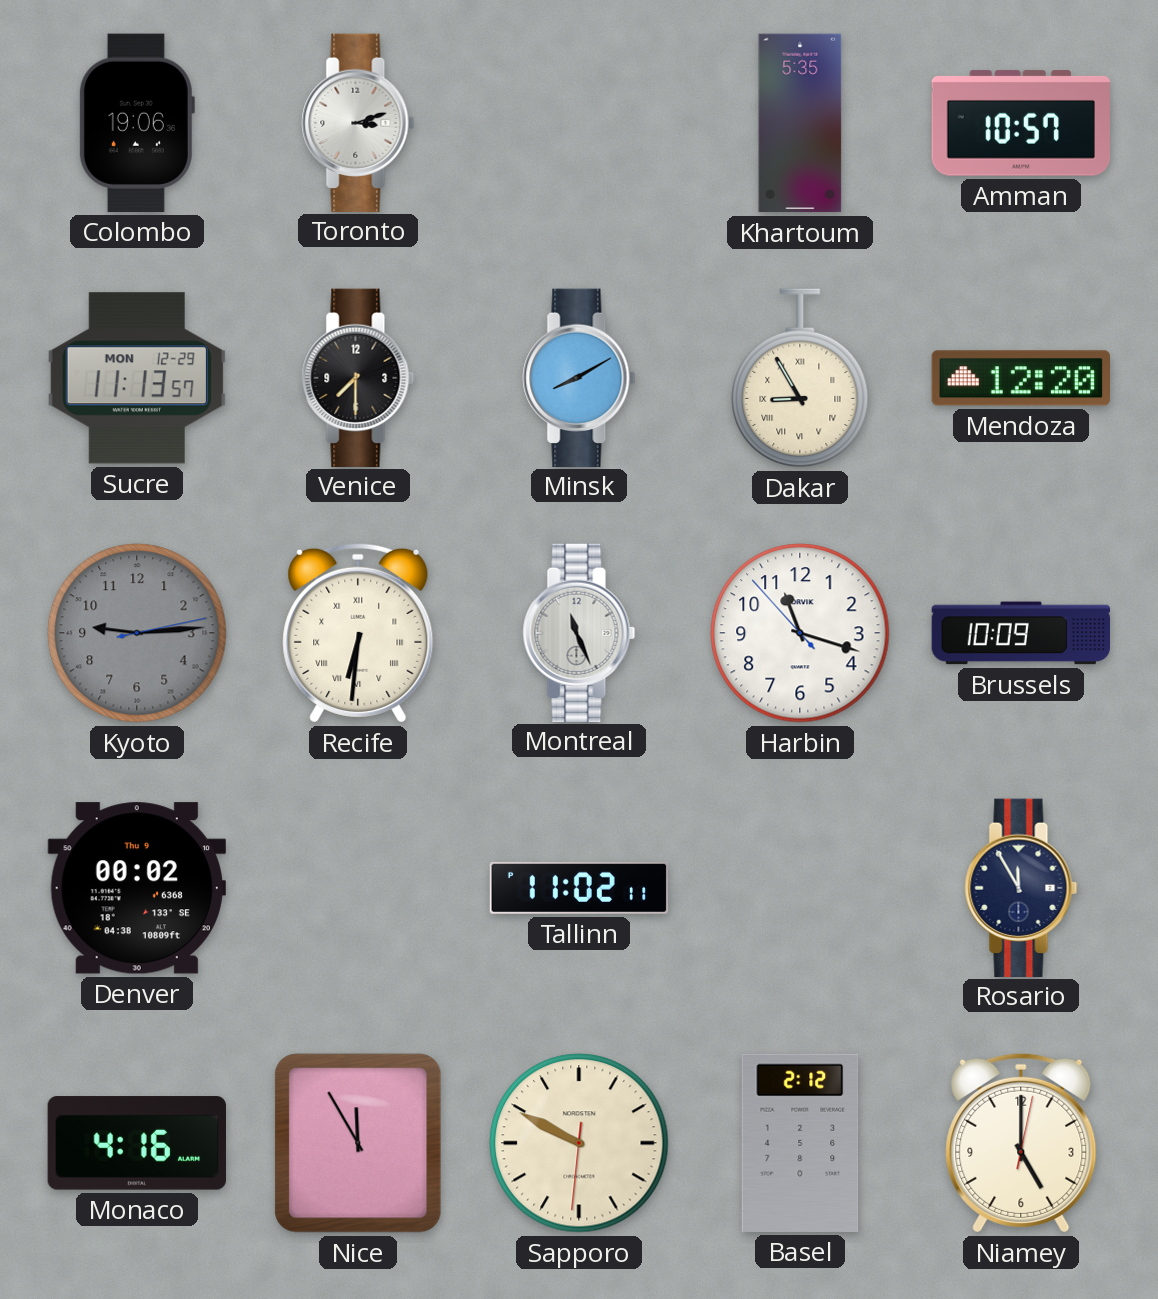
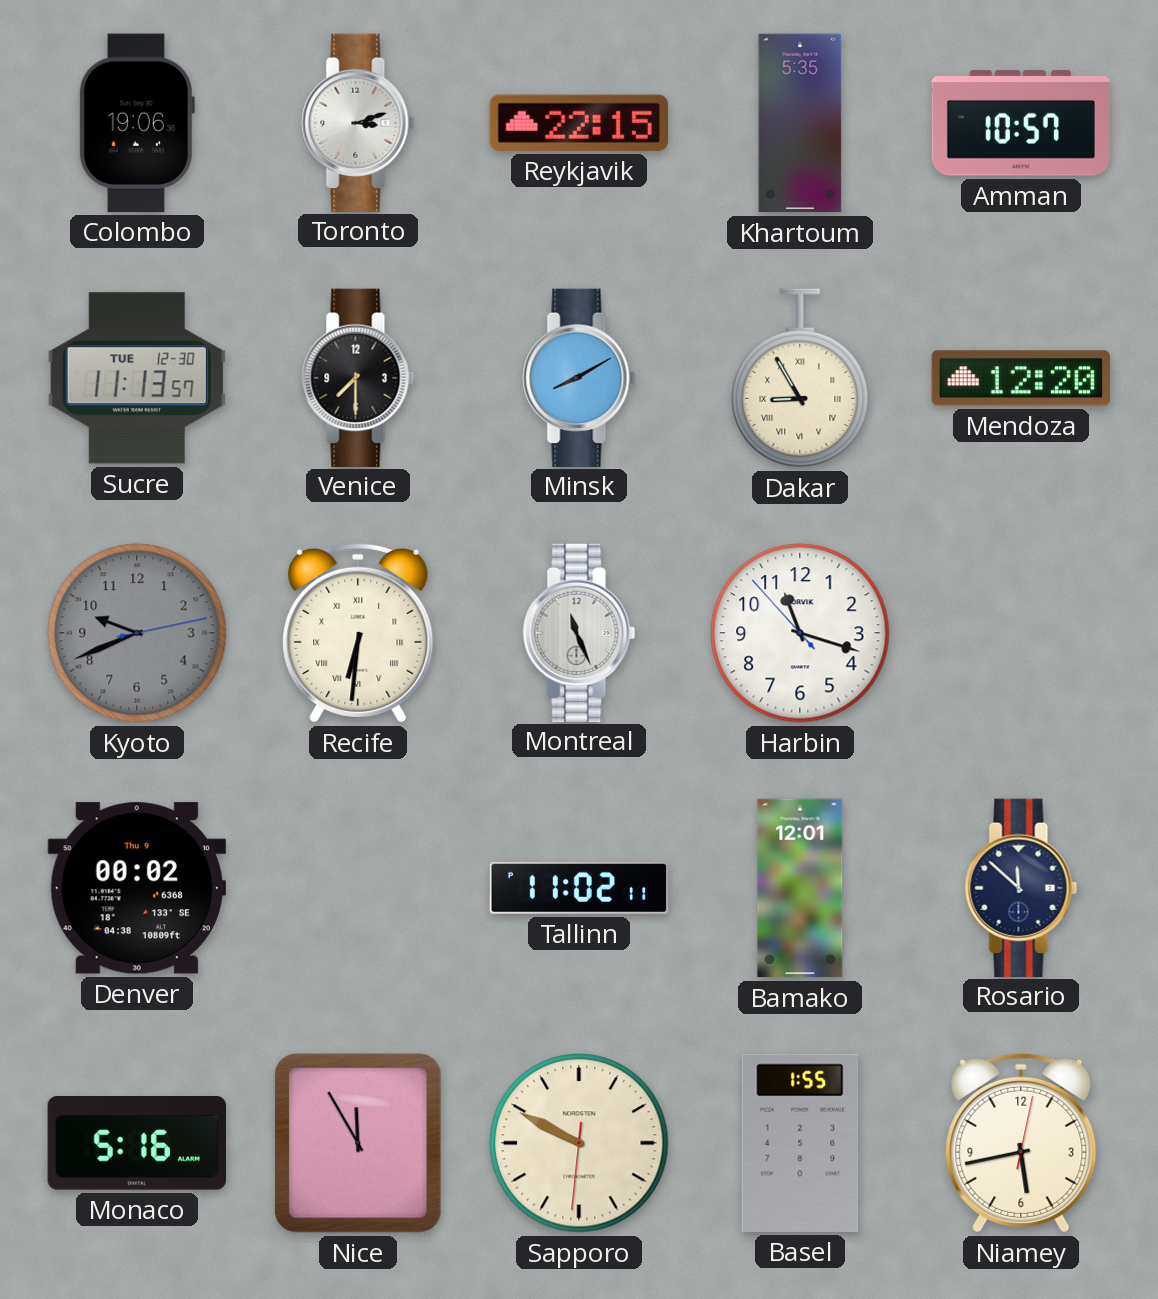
Reykjavik: none -> 22:15 (579, 123)
Sucre date: MON 12-29 -> TUE 12-30 (137, 378)
Kyoto: 9:14 -> 9:41 (137, 633)
Brussels: 10:09 -> none (1021, 633)
Bamako: none -> 12:01 (800, 888)
Rosario: 11:55 -> 11:52 (1021, 887)
Monaco: 4:16 -> 5:16 (137, 1143)
Basel: 2:12 -> 1:55 (800, 1143)
Niamey: 5:00 -> 5:43 (1021, 1143)
